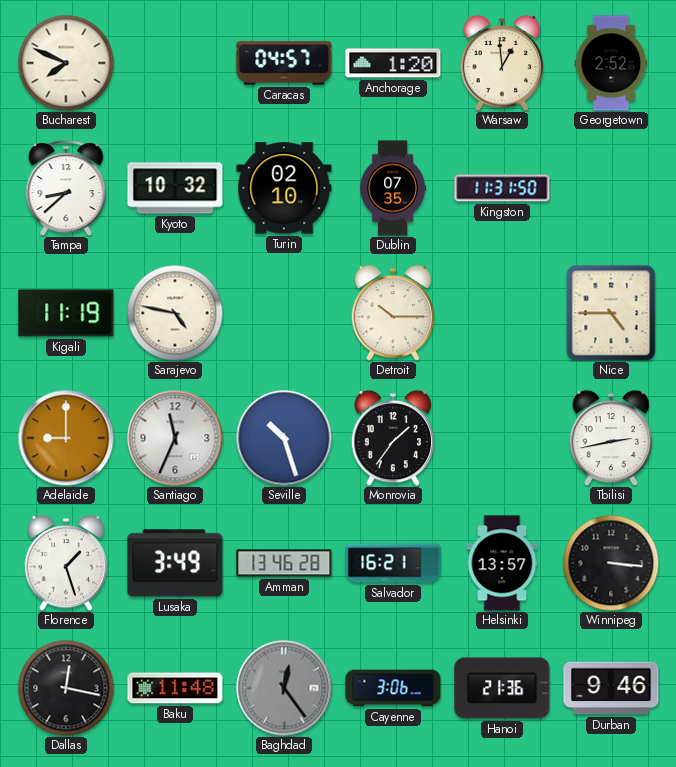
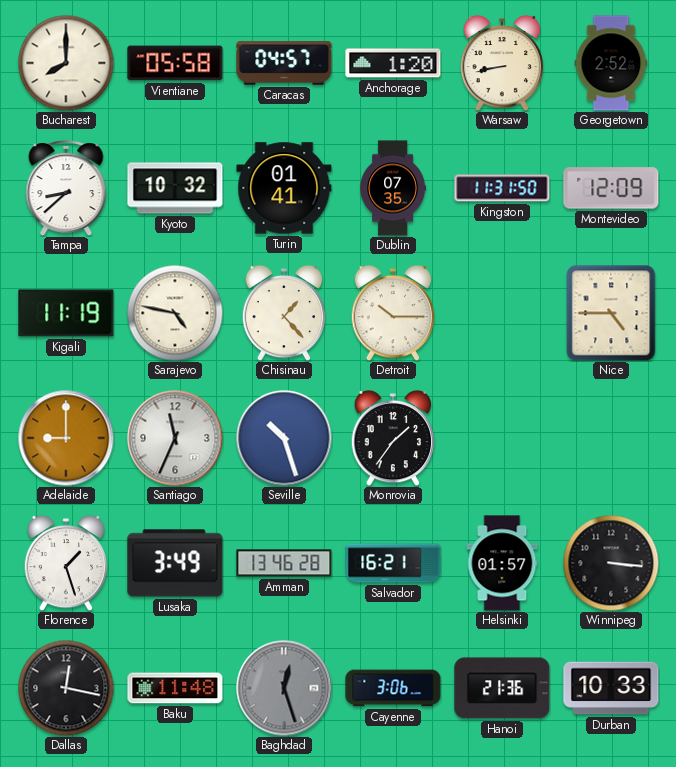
Bucharest: 7:49 -> 8:00 (66, 63)
Vientiane: none -> 05:58 (175, 63)
Warsaw: 12:59 -> 8:43 (502, 63)
Turin: 02:10 -> 01:41 (284, 188)
Montevideo: none -> 12:09 (611, 188)
Chisinau: none -> 1:23 (284, 313)
Tbilisi: 2:43 -> none (611, 438)
Helsinki: 13:57 -> 01:57 (502, 563)
Baghdad: 12:24 -> 12:27 (284, 688)
Durban: 9:46 -> 10:33 (611, 688)
